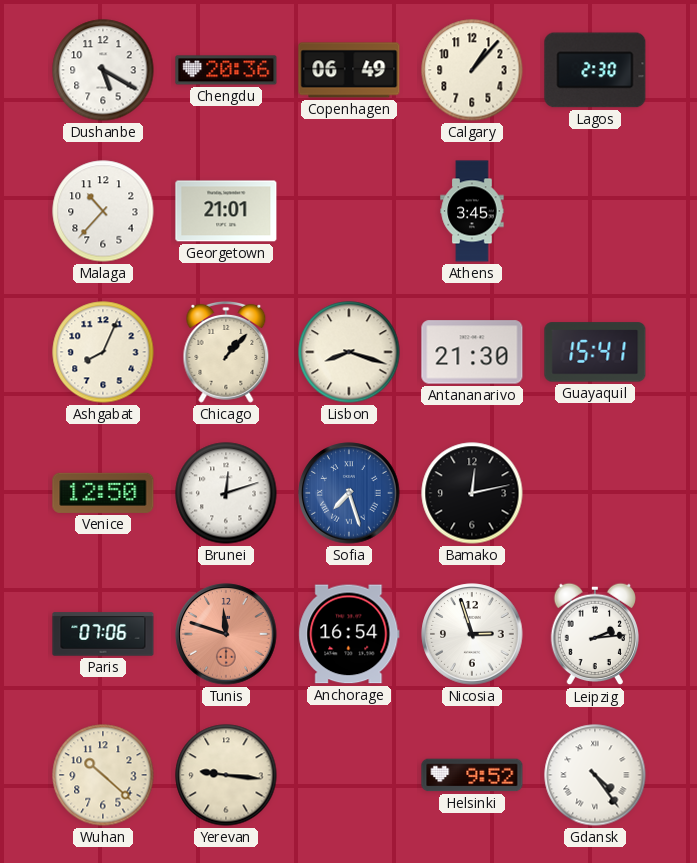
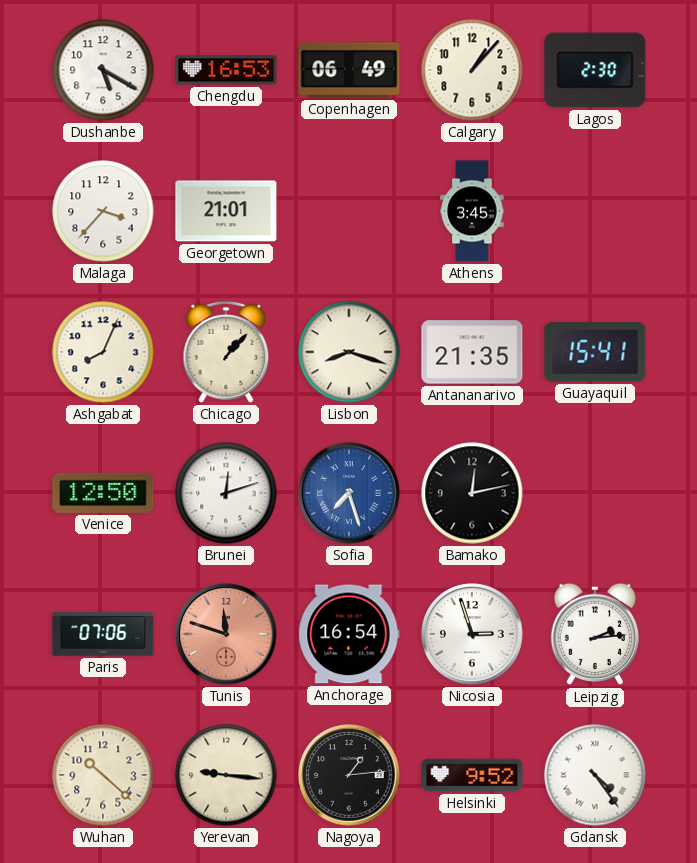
Chengdu: 20:36 -> 16:53 (226, 70)
Malaga: 10:37 -> 3:37 (103, 211)
Antananarivo: 21:30 -> 21:35 (472, 352)
Nagoya: none -> 1:14 (349, 775)
